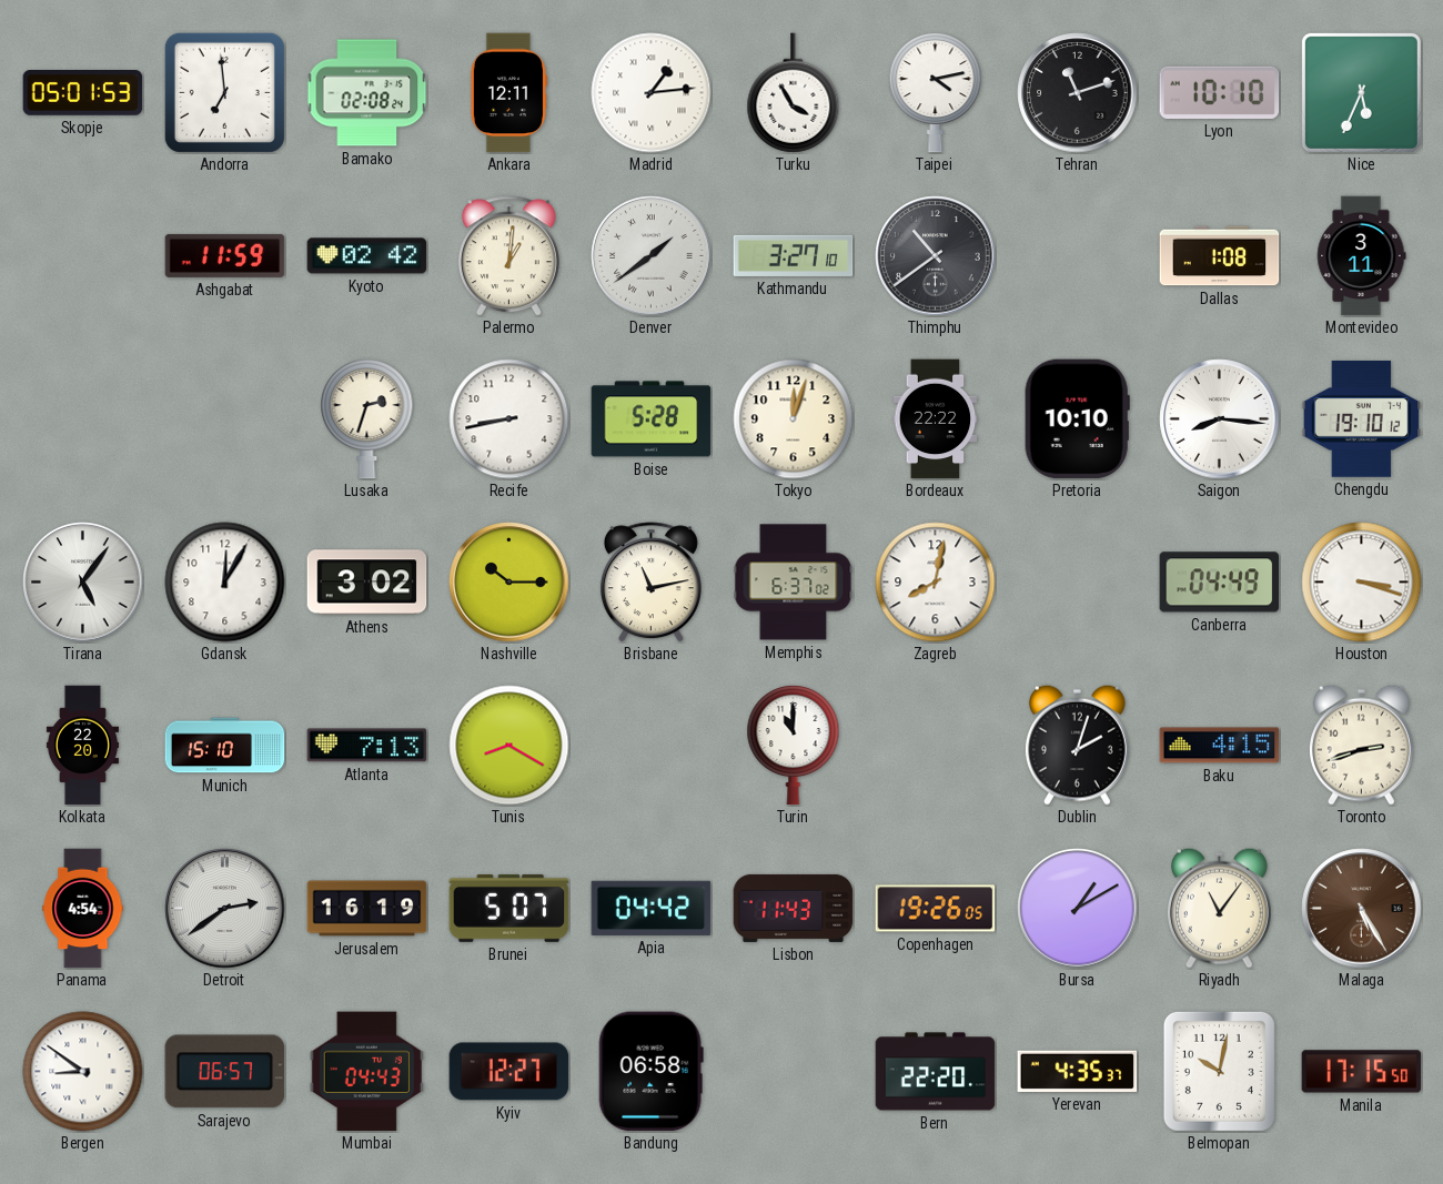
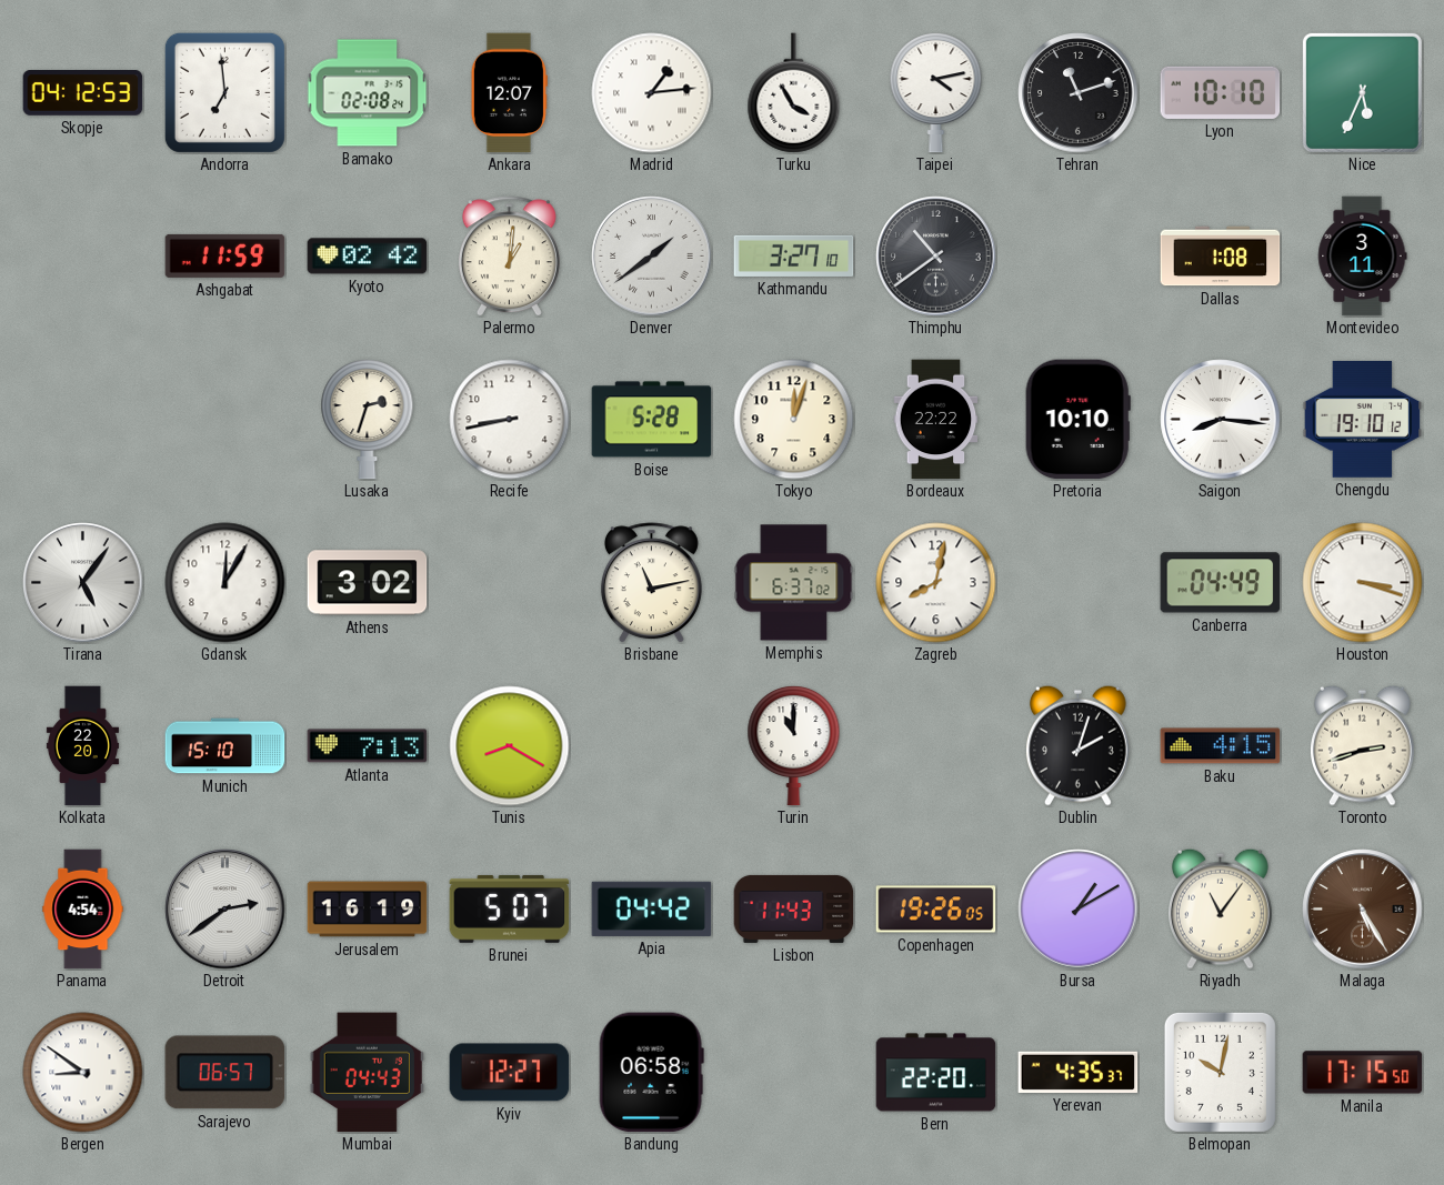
Skopje: 05:01 -> 04:12 (83, 93)
Ankara: 12:11 -> 12:07 (509, 93)
Nashville: 10:15 -> none (509, 583)
